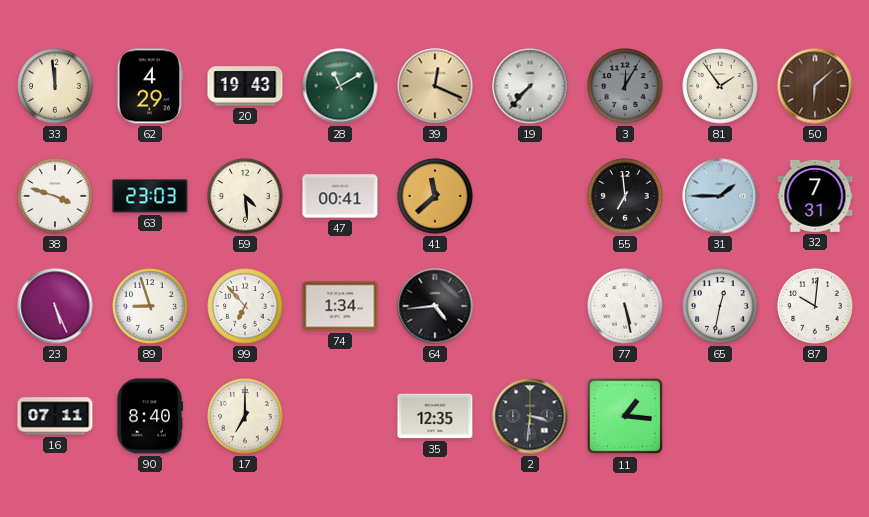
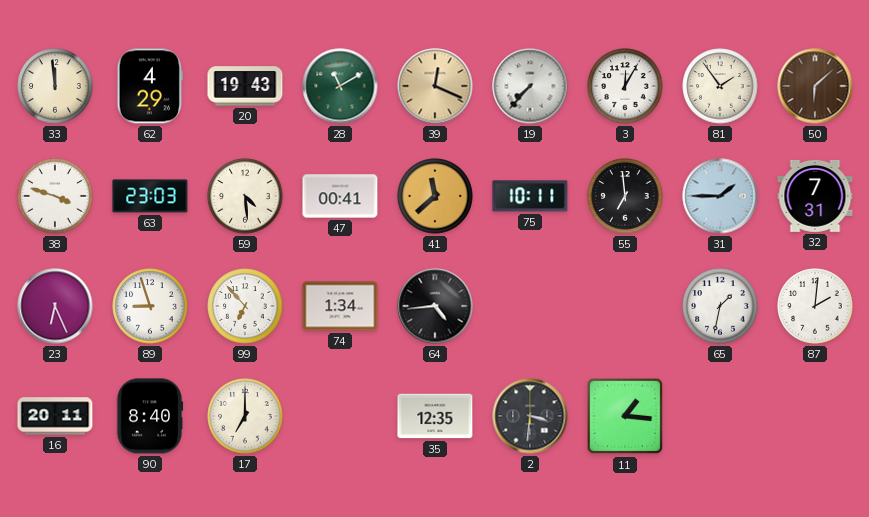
3 dial: grey -> white (625, 86)
75: none -> 10:11 (530, 196)
23: 5:26 -> 6:26 (55, 306)
77: 5:28 -> none (625, 306)
65: 12:32 -> 1:32 (720, 306)
87: 10:01 -> 2:01 (815, 306)
16: 07:11 -> 20:11 (55, 416)
